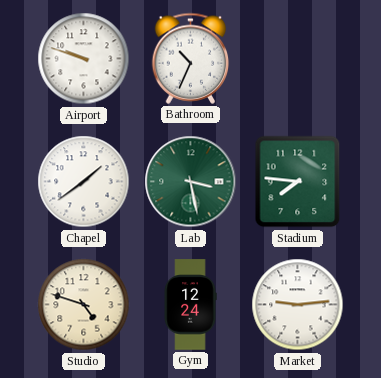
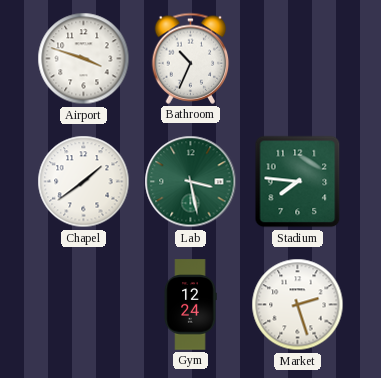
Airport: 9:48 -> 3:48 (84, 59)
Studio: 4:48 -> none (84, 305)
Market: 9:14 -> 2:27 (298, 305)
